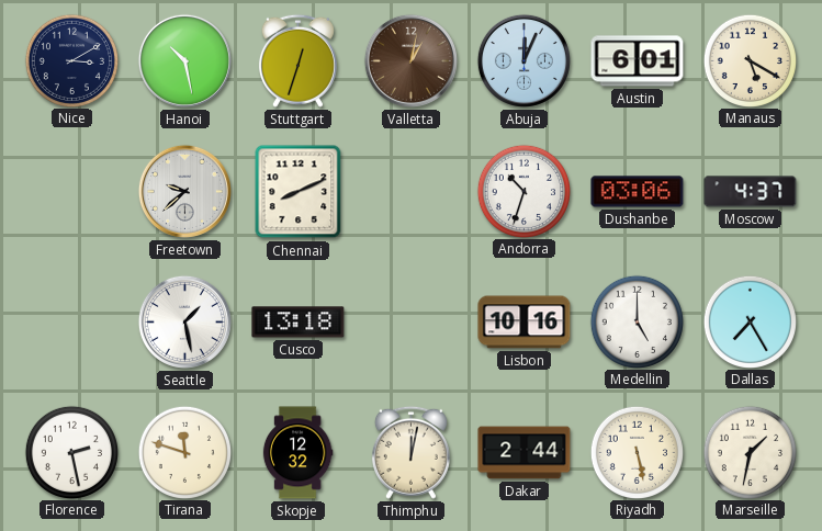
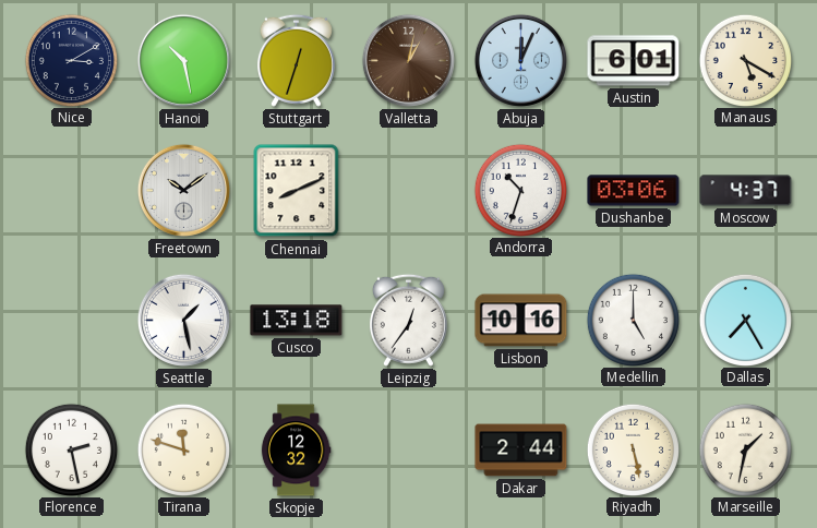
Freetown: 9:38 -> 10:09 (183, 190)
Leipzig: none -> 12:36 (408, 320)
Thimphu: 12:02 -> none (410, 452)
